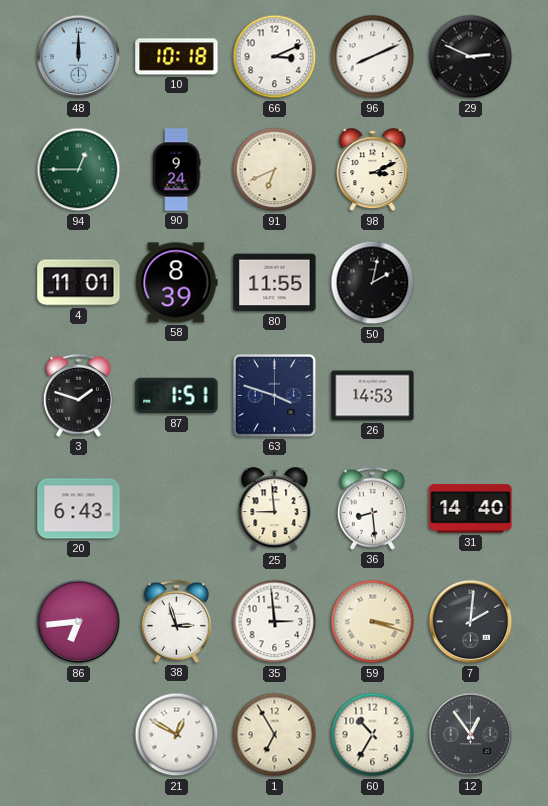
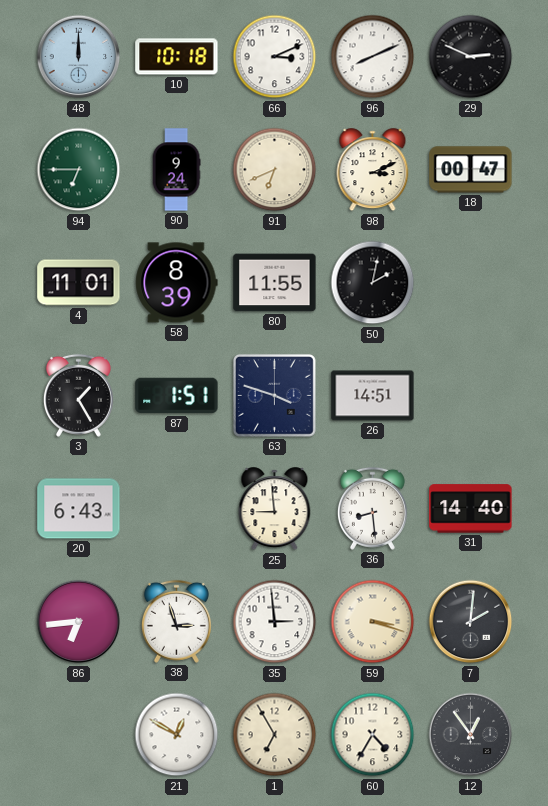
94: 12:45 -> 6:45 (79, 170)
18: none -> 00:47 (471, 170)
3: 1:48 -> 1:25 (78, 395)
26: 14:53 -> 14:51 (373, 396)
60: 10:35 -> 4:35 (373, 735)
